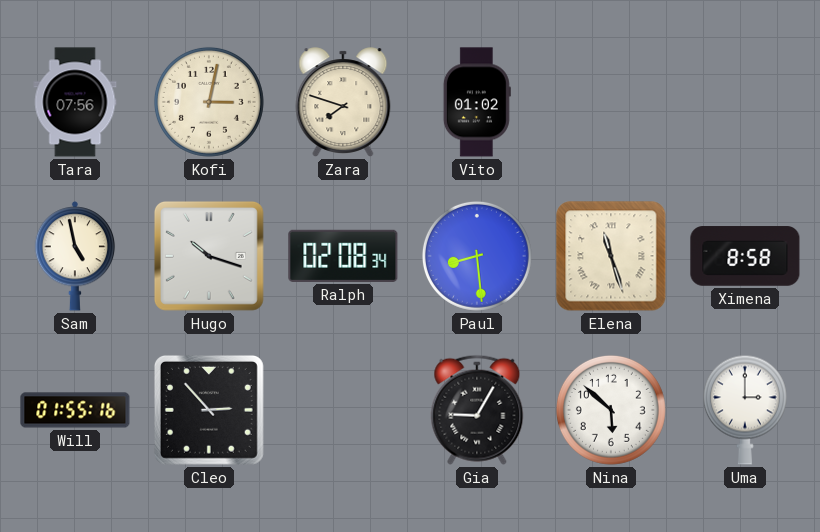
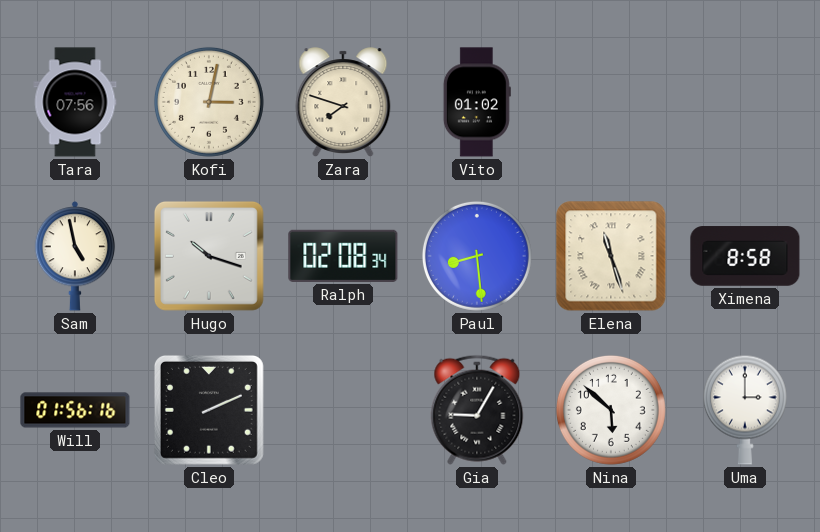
Will: 01:55 -> 01:56 (75, 410)
Cleo: 2:53 -> 2:11 (209, 410)
